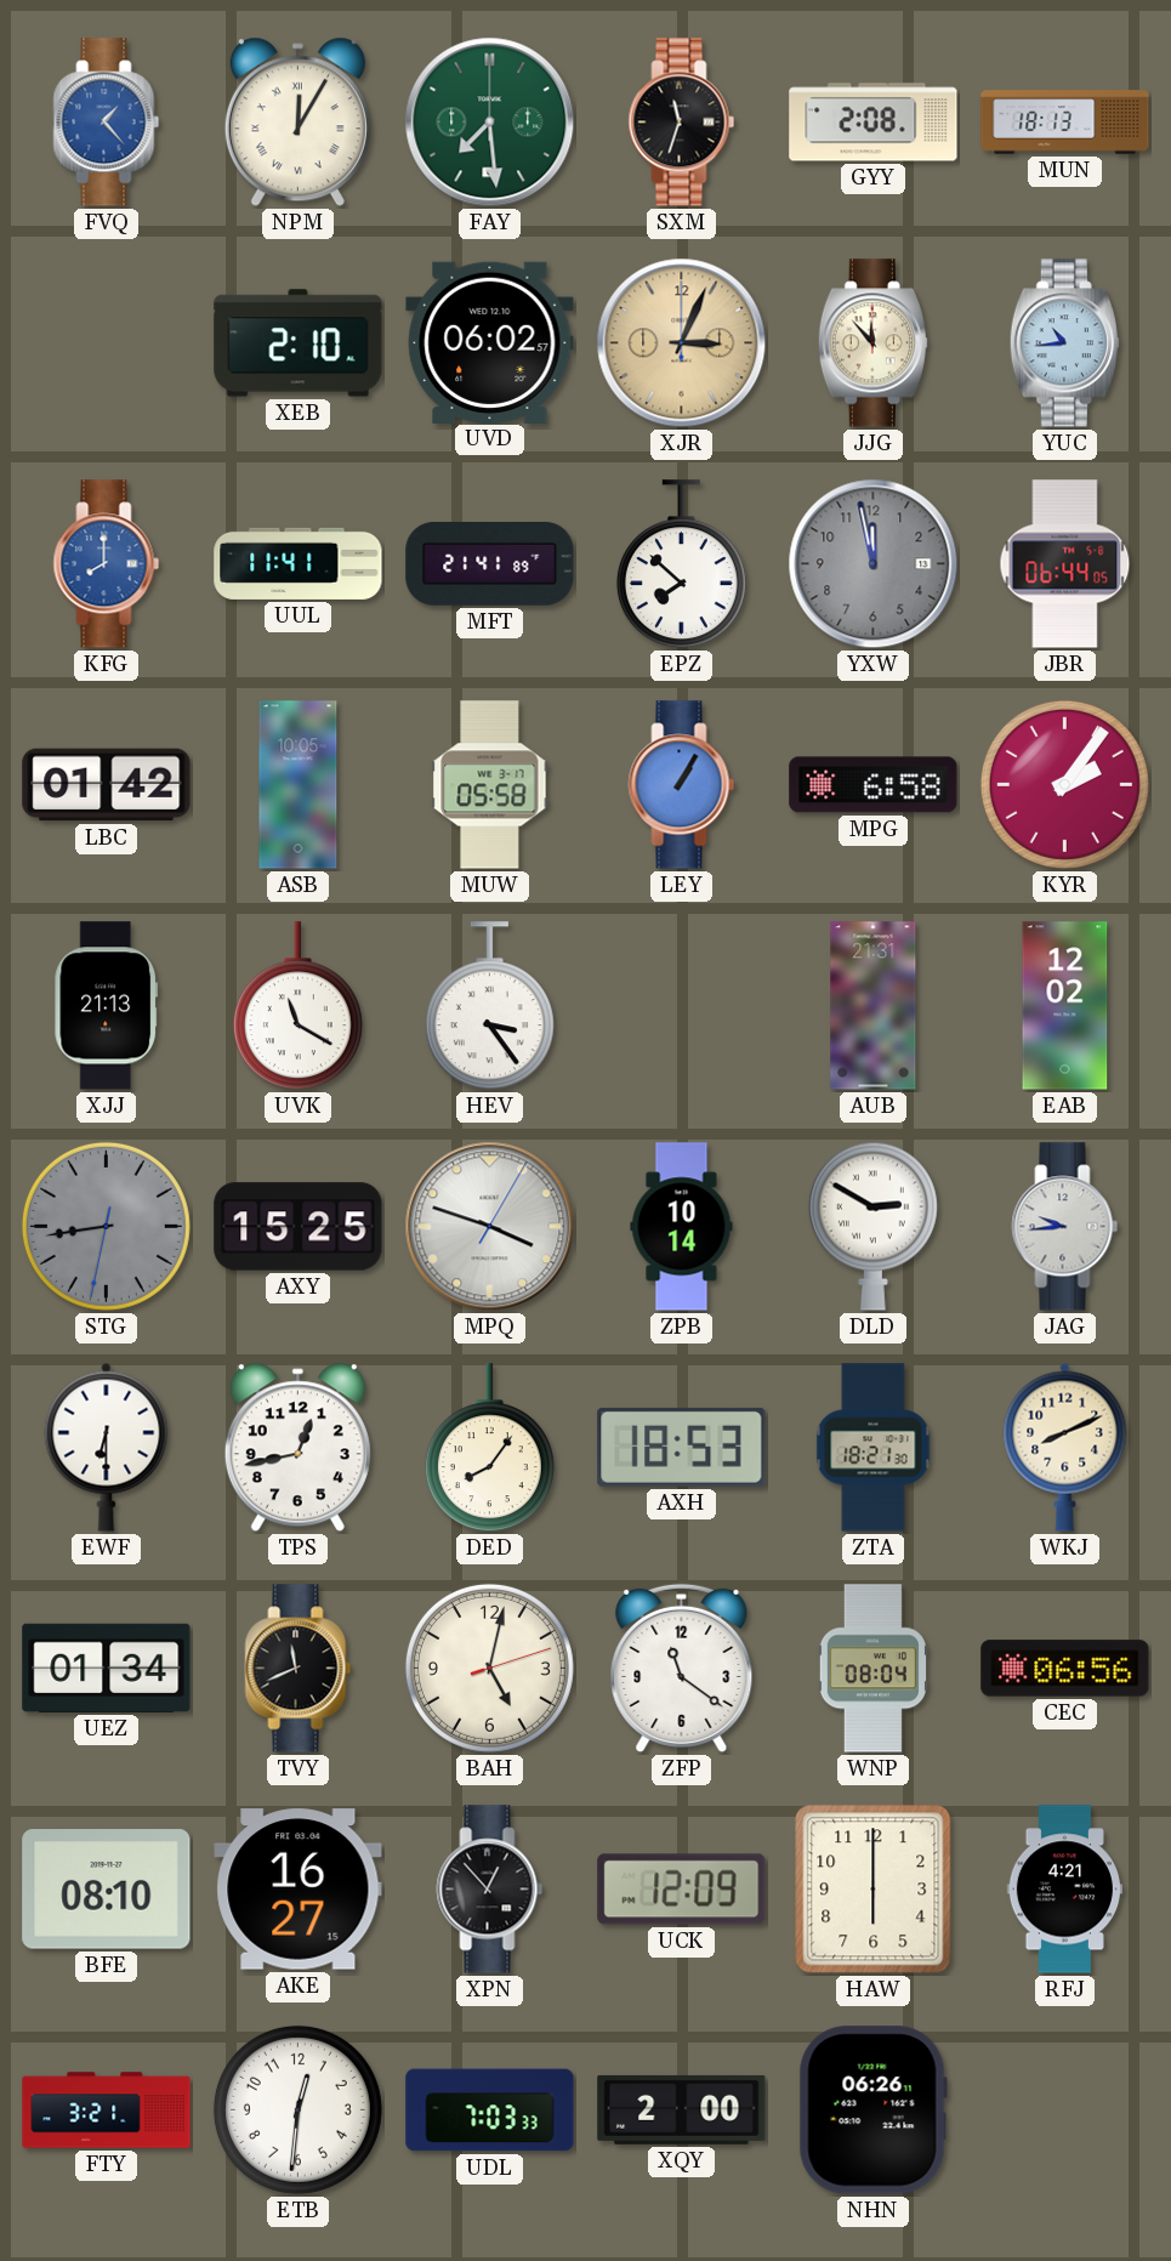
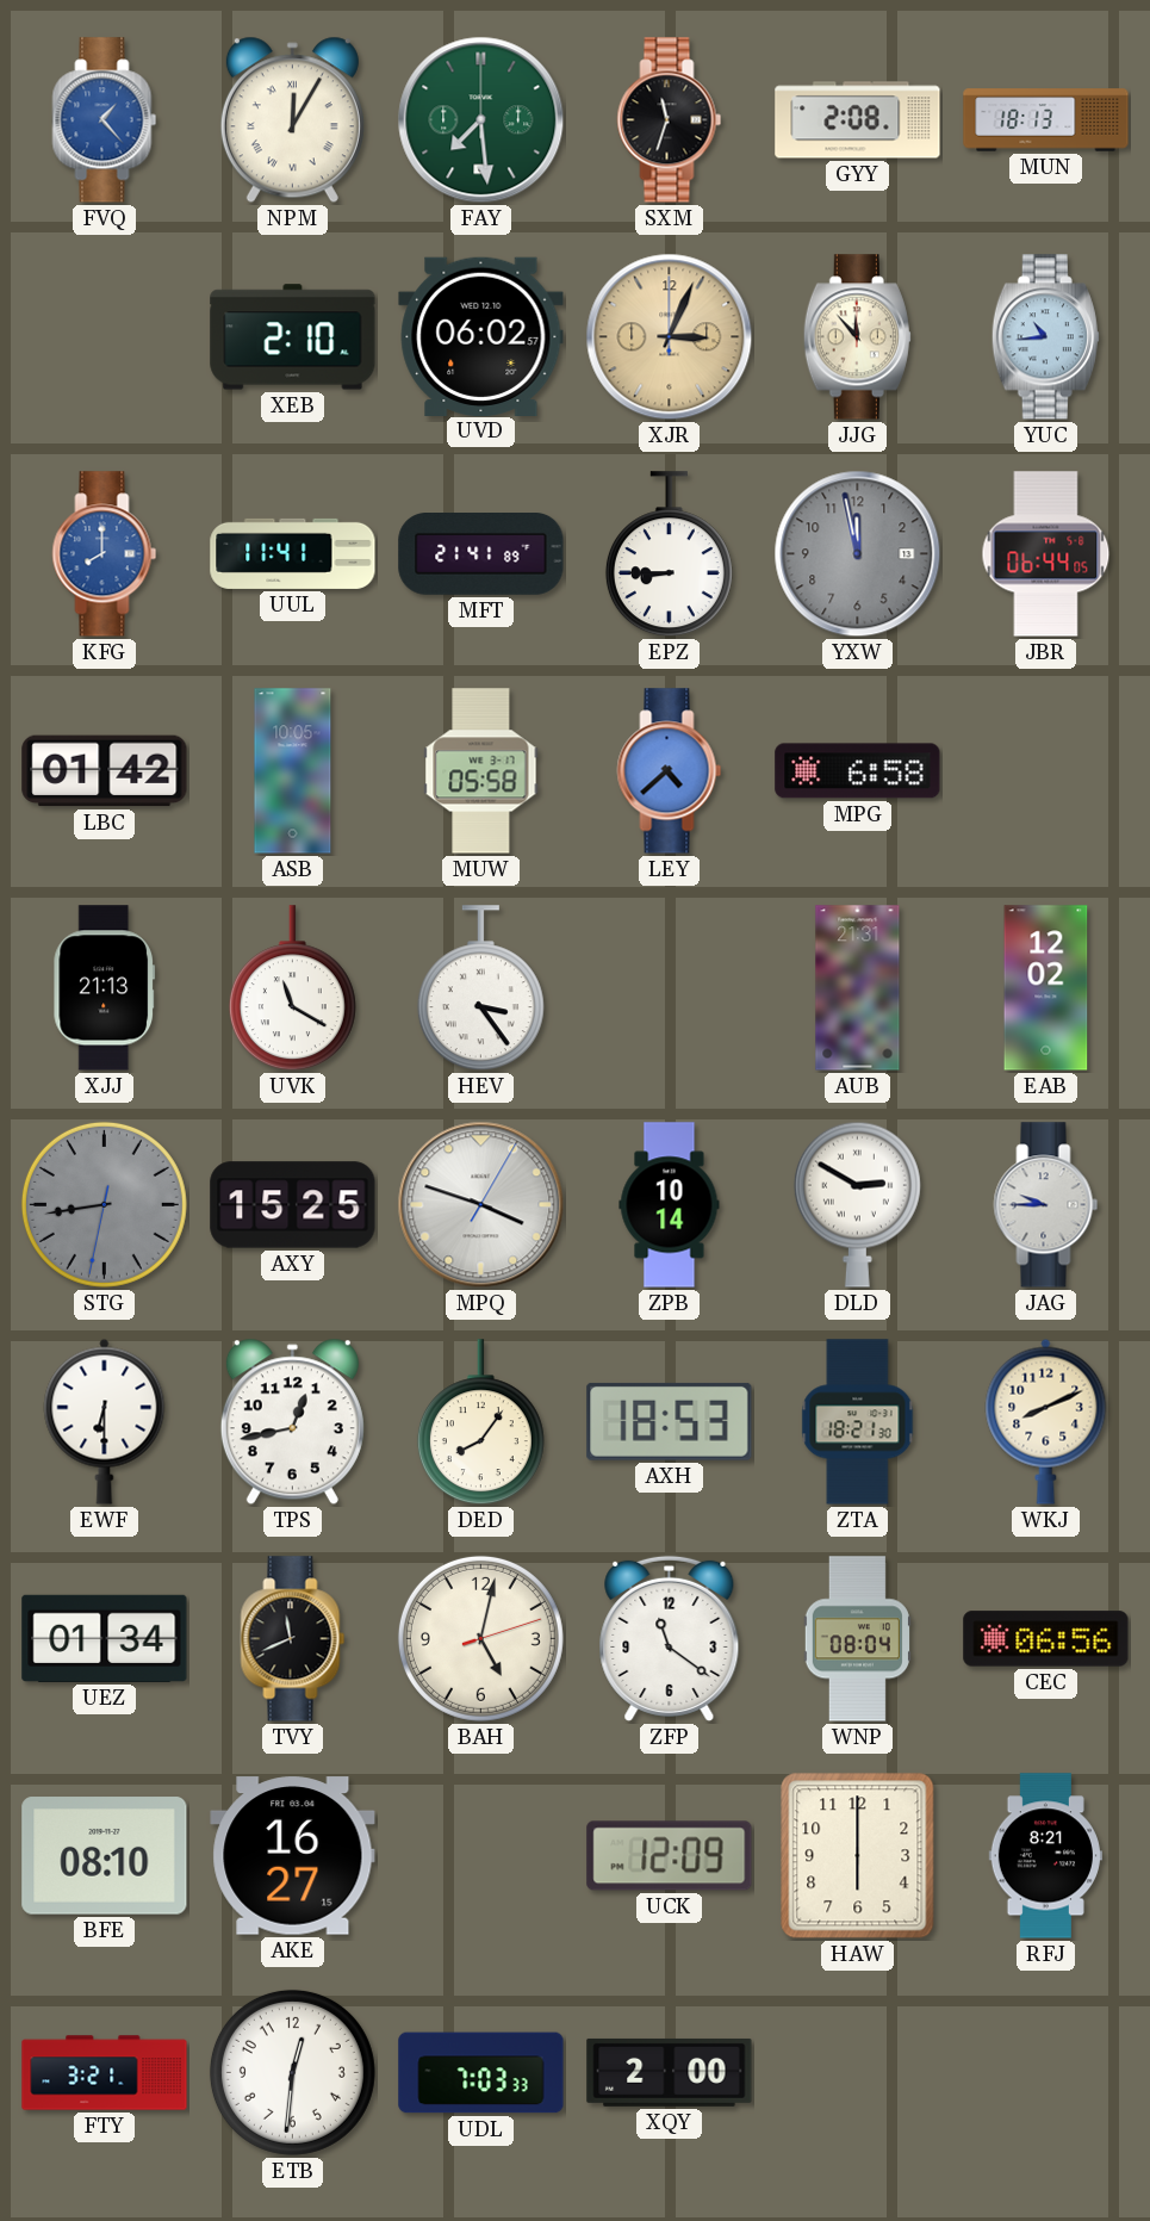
EPZ: 7:52 -> 8:45 (669, 554)
LEY: 1:05 -> 4:38 (670, 771)
KYR: 2:06 -> none (1064, 784)
JAG: 9:44 -> 9:45 (1046, 1205)
XPN: 12:53 -> none (490, 1890)
RFJ: 4:21 -> 8:21 (1045, 1856)
NHN: 06:26 -> none (872, 2111)
